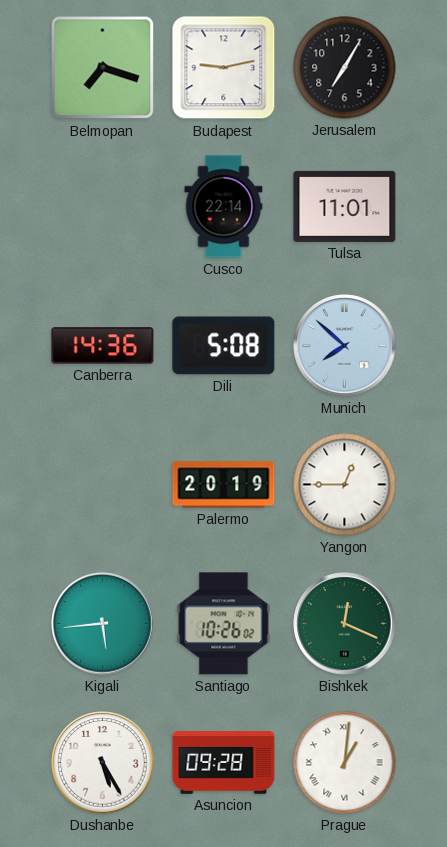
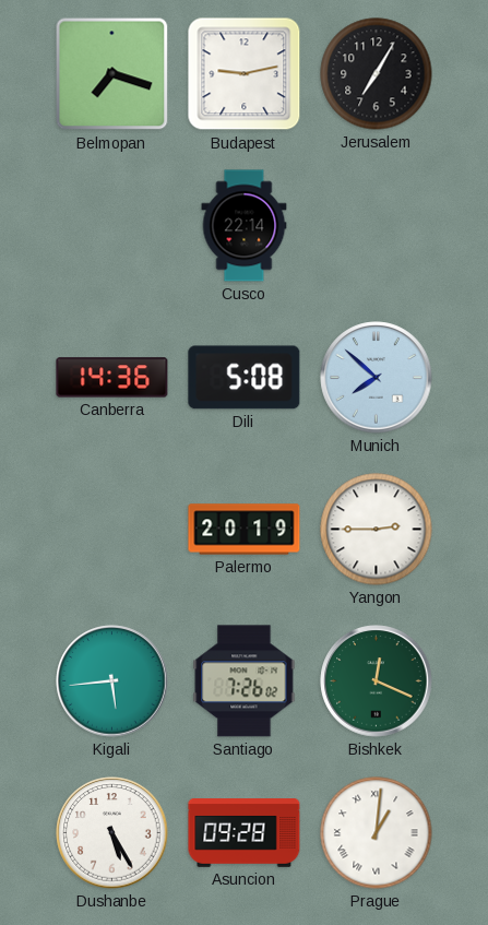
Tulsa: 11:01 -> none (345, 206)
Yangon: 12:45 -> 2:45 (377, 530)
Santiago: 10:26 -> 7:26 (245, 681)
